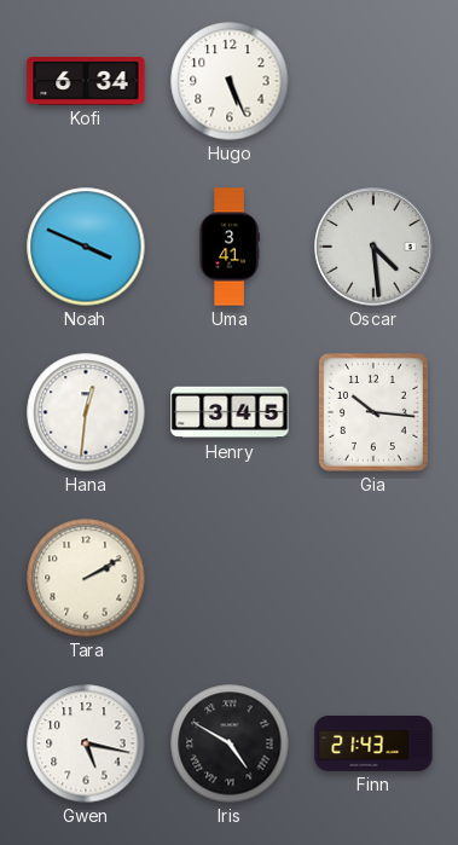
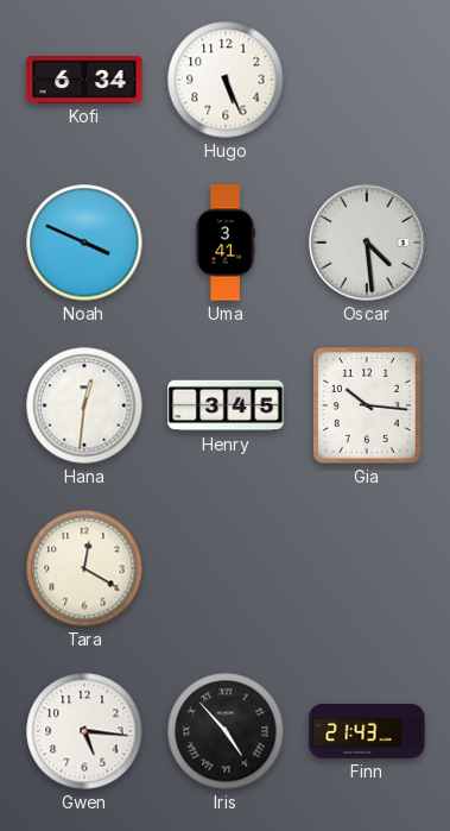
Tara: 2:10 -> 12:20 (84, 568)
Gwen: 5:17 -> 5:16 (84, 731)
Iris: 4:50 -> 4:53 (226, 731)
